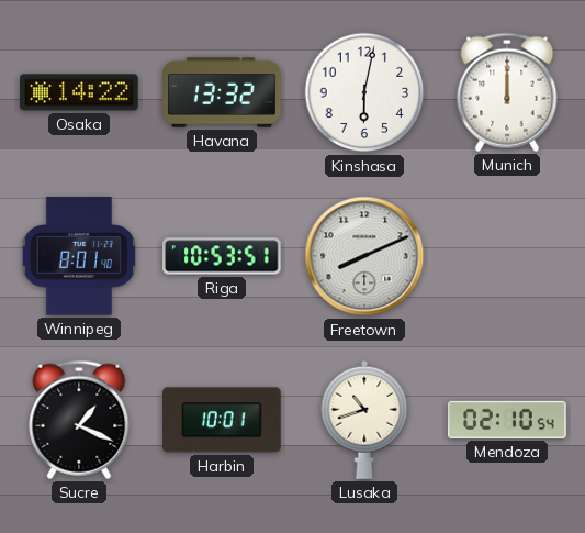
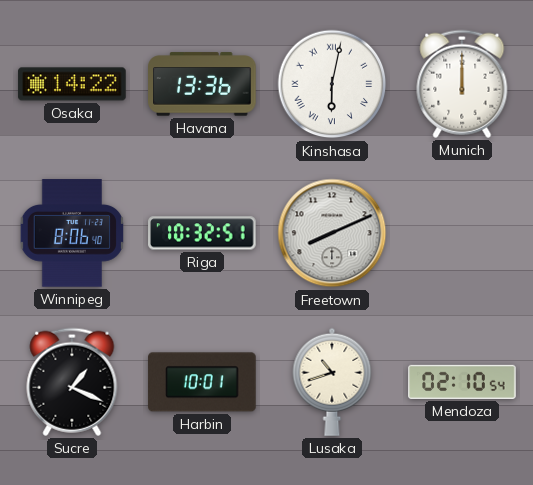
Havana: 13:32 -> 13:36 (202, 84)
Kinshasa numerals: Arabic -> Roman (332, 84)
Winnipeg: 8:01 -> 8:06 (71, 233)
Riga: 10:53 -> 10:32 (202, 233)
